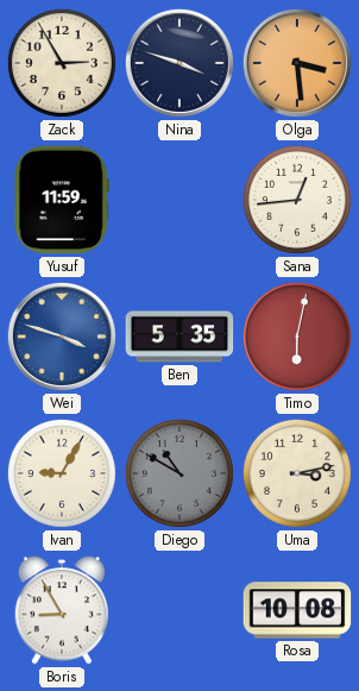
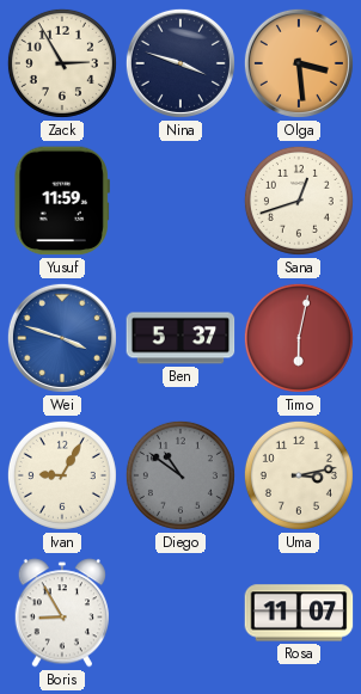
Sana: 12:44 -> 12:42 (299, 201)
Ben: 5:35 -> 5:37 (180, 338)
Diego: 10:50 -> 10:51 (180, 475)
Rosa: 10:08 -> 11:07 (299, 613)
